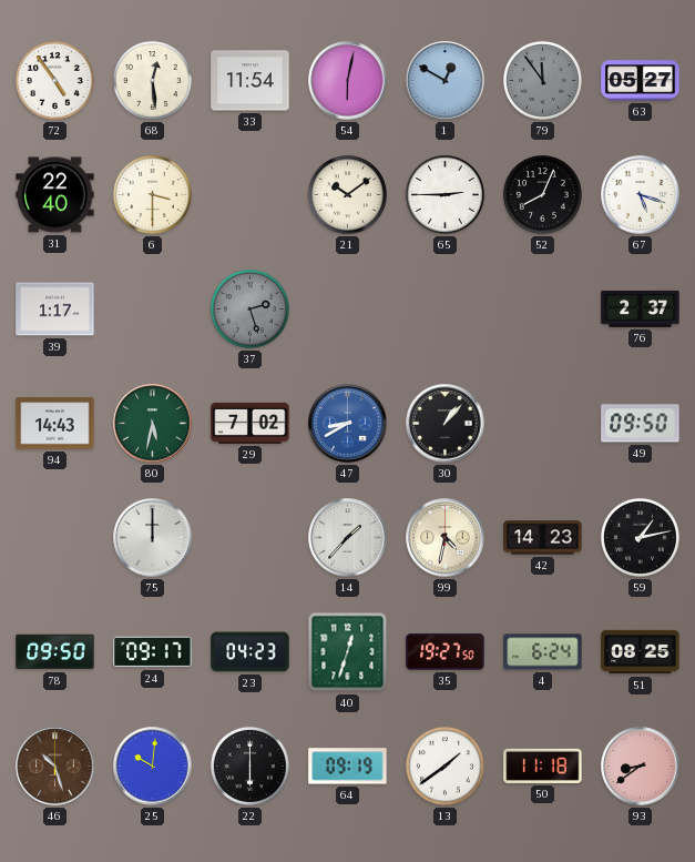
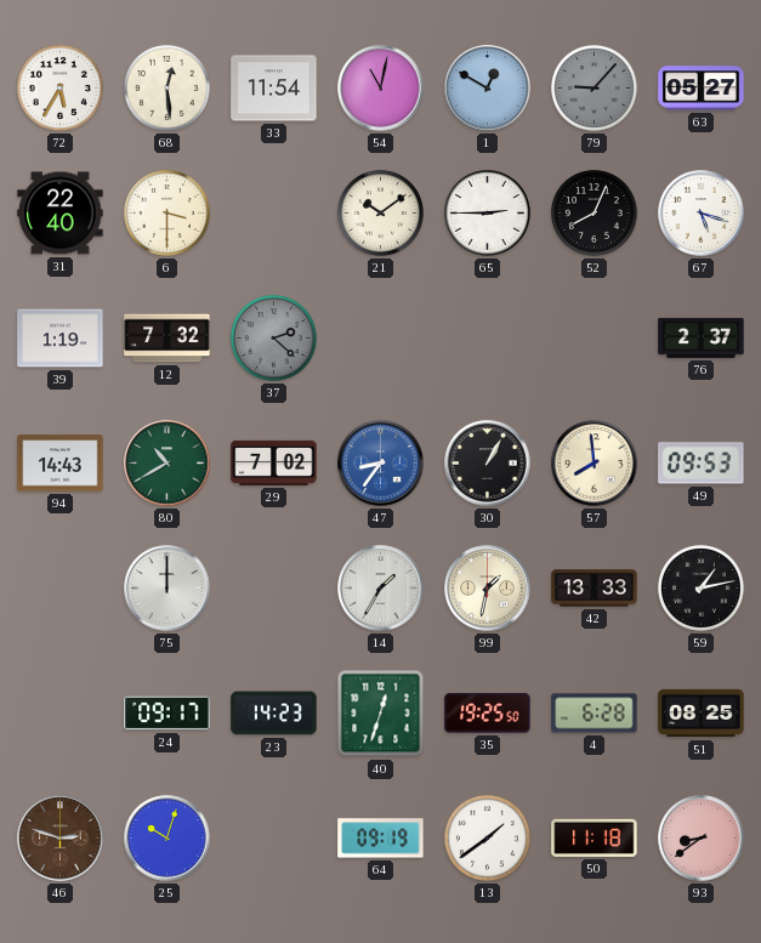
72: 4:54 -> 5:35 (59, 87)
54: 6:02 -> 11:02 (381, 89)
79: 11:54 -> 9:07 (594, 87)
39: 1:17 -> 1:19 (61, 339)
12: none -> 7:32 (167, 339)
37: 2:27 -> 2:22 (273, 337)
80: 5:32 -> 10:40 (167, 464)
47: 8:40 -> 8:36 (381, 464)
30: 1:07 -> 1:05 (488, 464)
57: none -> 7:59 (595, 464)
49: 09:50 -> 09:53 (702, 464)
14: 1:37 -> 1:35 (381, 589)
99: 4:32 -> 1:32 (488, 589)
42: 14:23 -> 13:33 (595, 589)
78: 09:50 -> none (55, 652)
23: 04:23 -> 14:23 (274, 714)
35: 19:27 -> 19:25 (488, 714)
4: 6:24 -> 6:28 (595, 714)
46: 10:27 -> 2:48 (61, 839)
25: 10:01 -> 10:03 (167, 839)
22: 6:00 -> none (249, 765)
